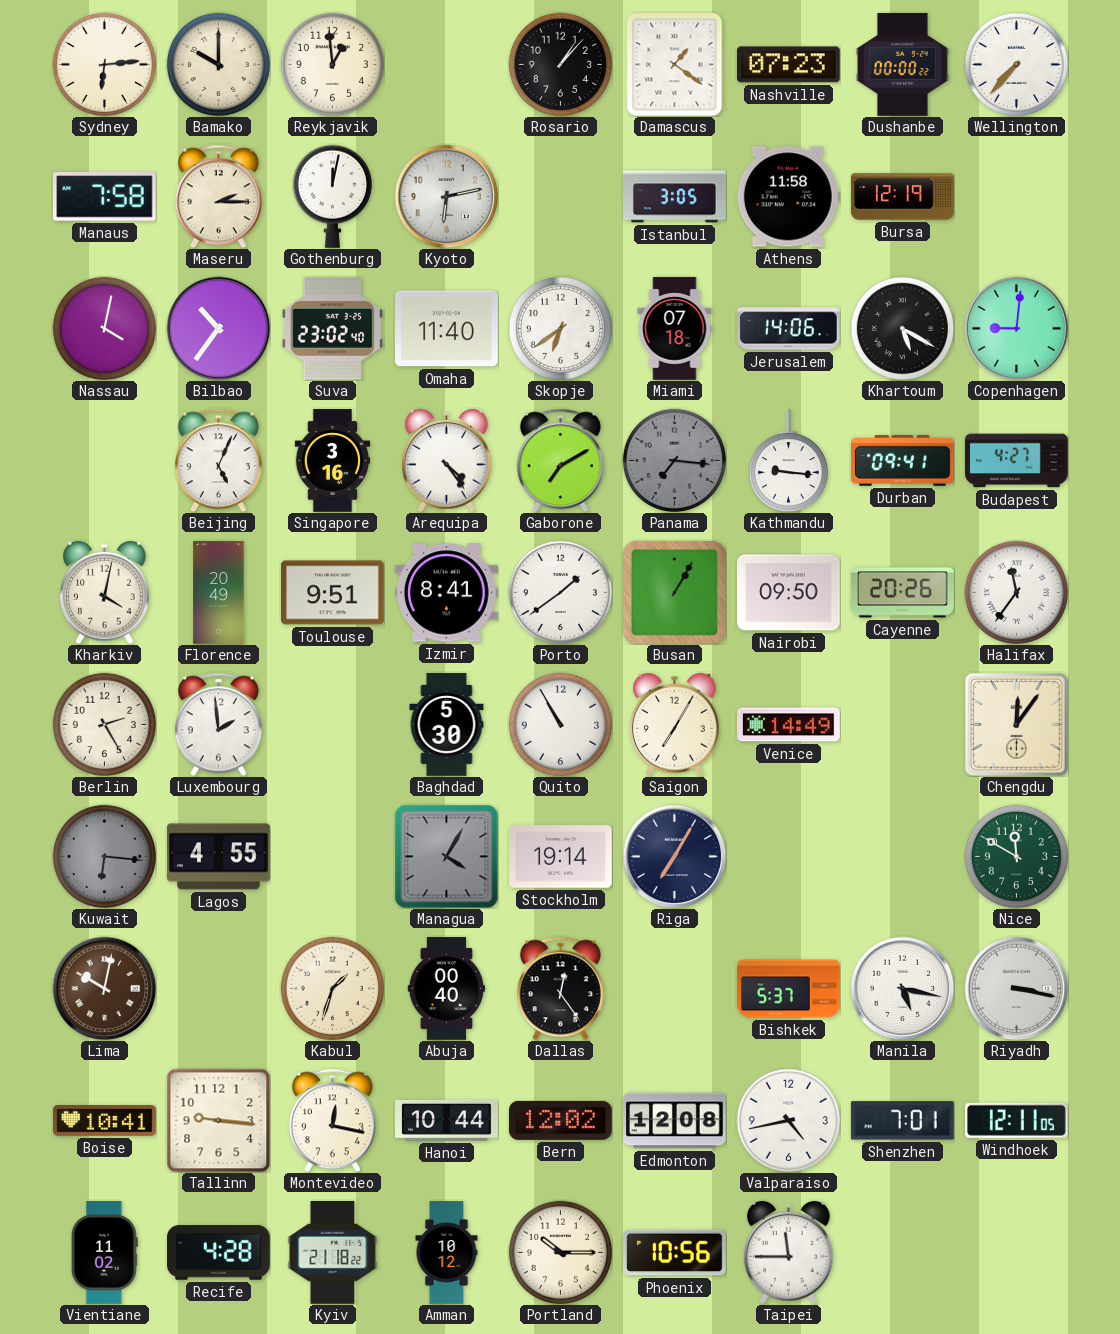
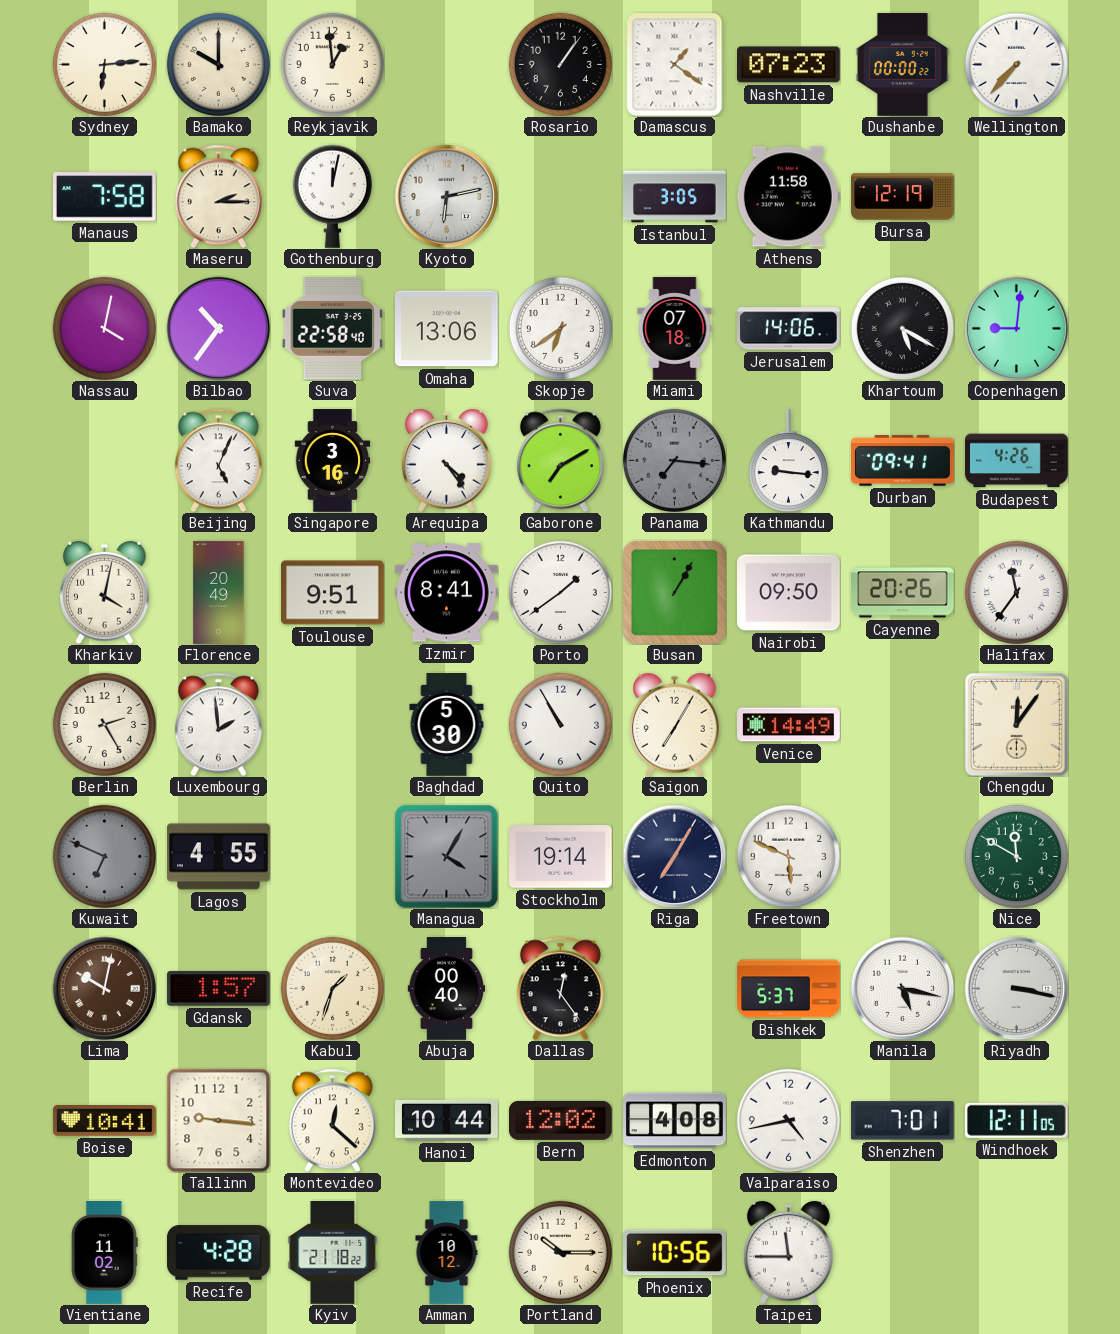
Rosario: 1:07 -> 1:06 (560, 64)
Suva: 23:02 -> 22:58 (332, 329)
Omaha: 11:40 -> 13:06 (447, 329)
Budapest: 4:27 -> 4:26 (1017, 461)
Kuwait: 6:16 -> 6:49 (104, 856)
Freetown: none -> 5:49 (788, 856)
Gdansk: none -> 1:57 (219, 988)
Montevideo: 12:17 -> 12:22 (332, 1120)
Edmonton: 12:08 -> 4:08 (675, 1121)
